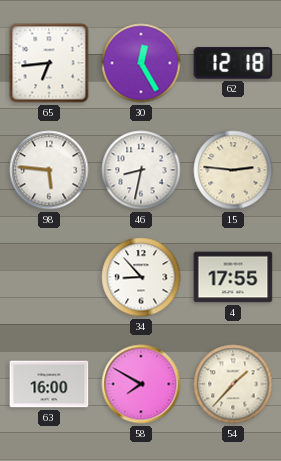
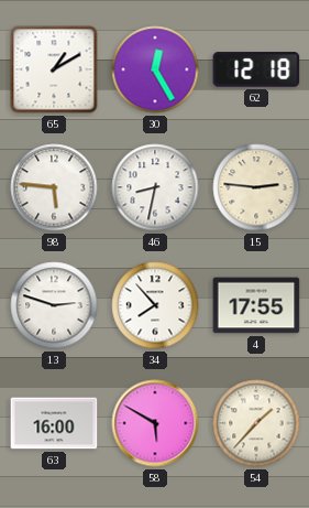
65: 6:44 -> 1:10 (54, 69)
13: none -> 2:48 (54, 305)
34: 8:53 -> 7:53 (155, 305)
58: 7:50 -> 5:50 (155, 423)
